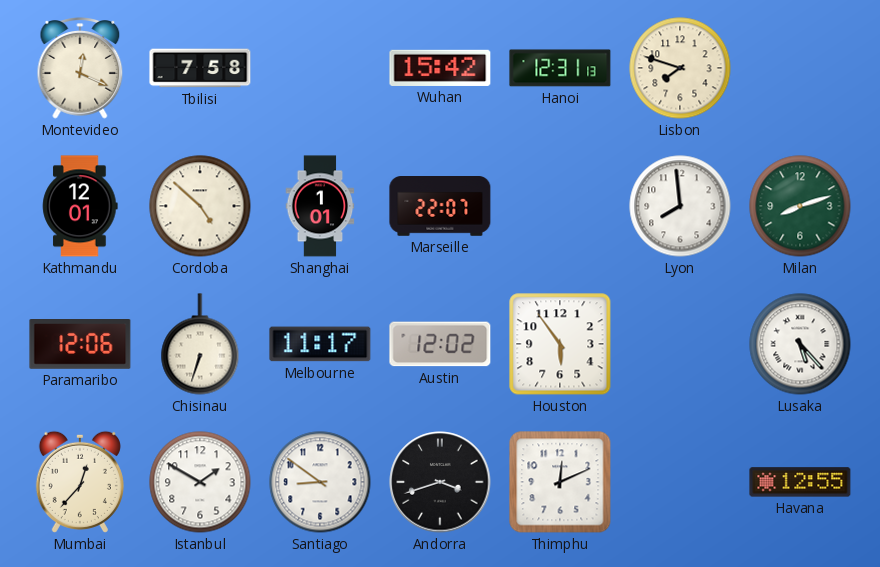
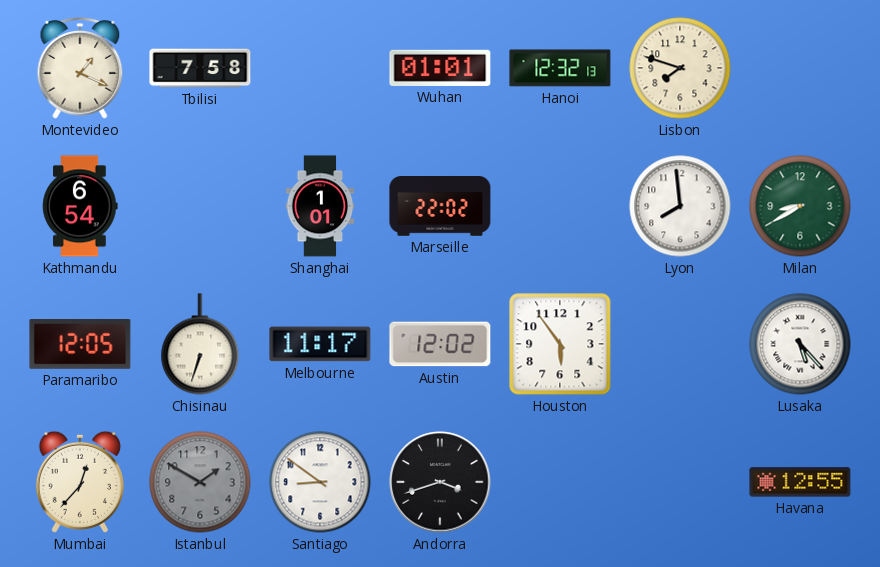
Montevideo: 12:19 -> 1:19 (80, 68)
Wuhan: 15:42 -> 01:01 (440, 68)
Hanoi: 12:31 -> 12:32 (560, 68)
Kathmandu: 12:01 -> 6:54 (80, 206)
Cordoba: 4:52 -> none (200, 206)
Marseille: 22:07 -> 22:02 (440, 207)
Milan: 8:12 -> 8:40 (800, 206)
Paramaribo: 12:06 -> 12:05 (80, 345)
Istanbul dial: white -> grey (200, 482)
Thimphu: 12:11 -> none (560, 482)
